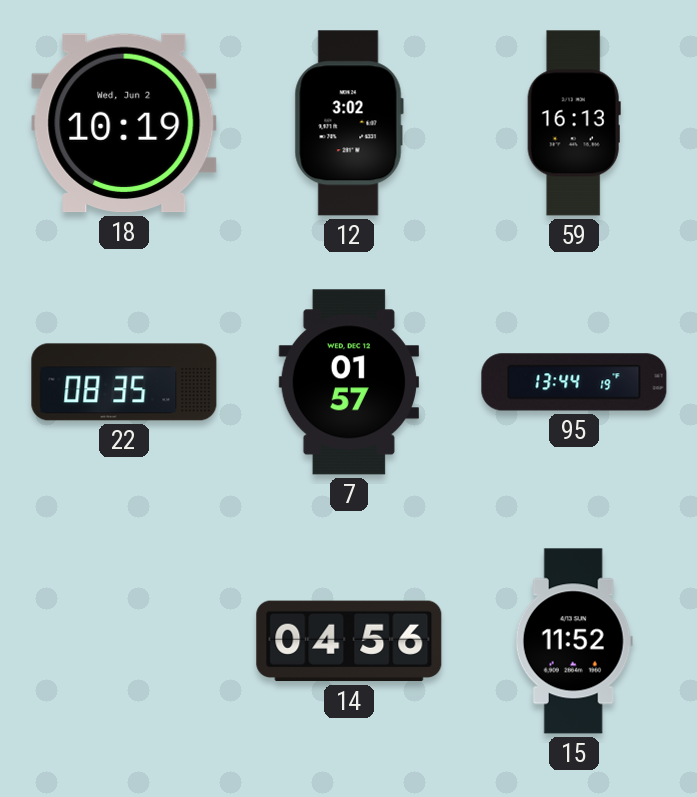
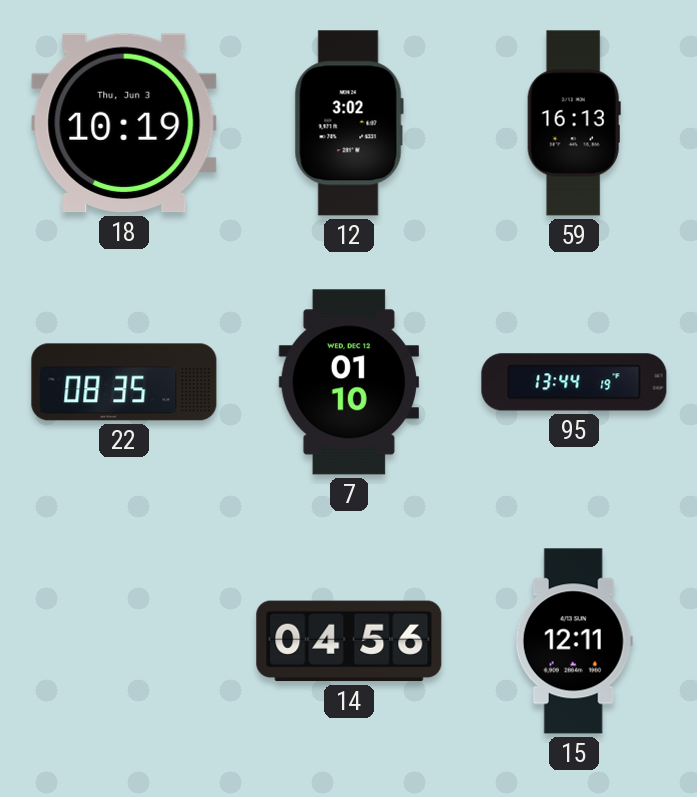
18 date: Wed, Jun 2 -> Thu, Jun 3 (124, 123)
7: 01:57 -> 01:10 (349, 382)
15: 11:52 -> 12:11 (574, 641)
